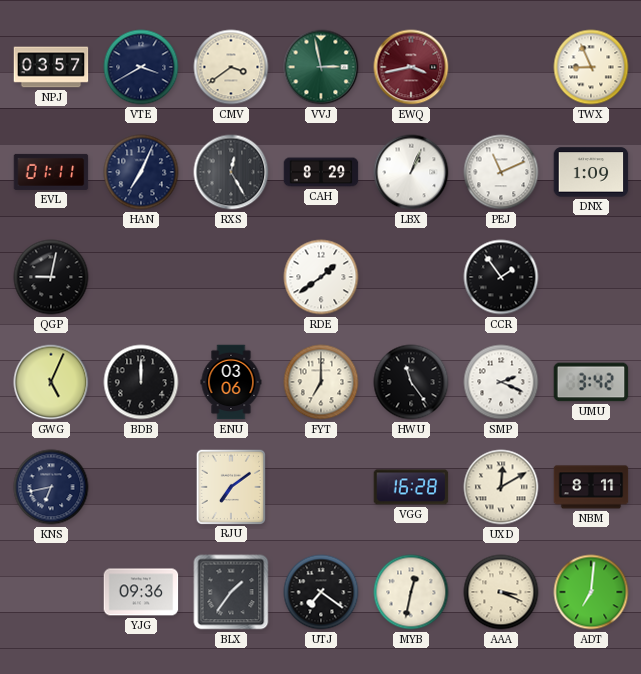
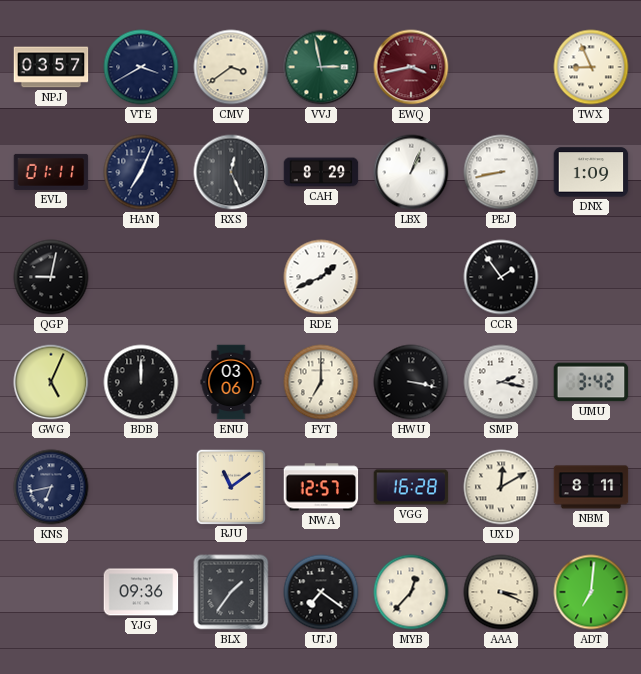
RXS: 12:25 -> 12:26 (231, 172)
PEJ: 11:11 -> 8:43 (501, 172)
RDE: 1:39 -> 1:41 (321, 277)
HWU: 11:24 -> 3:17 (411, 382)
SMP: 2:19 -> 2:17 (501, 382)
RJU: 7:09 -> 11:09 (230, 486)
NWA: none -> 12:57 (321, 487)
MYB: 12:32 -> 12:37 (411, 592)
